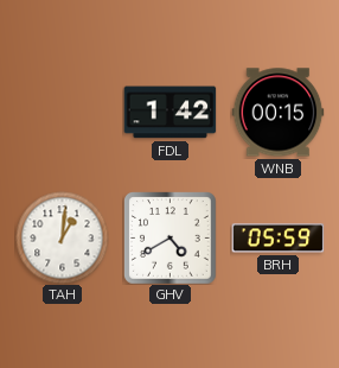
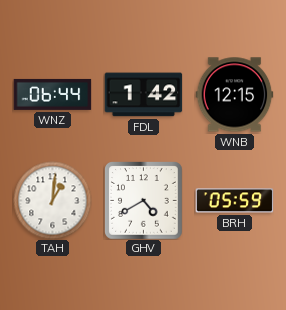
WNZ: none -> 06:44 (52, 94)
WNB: 00:15 -> 12:15 (234, 95)
